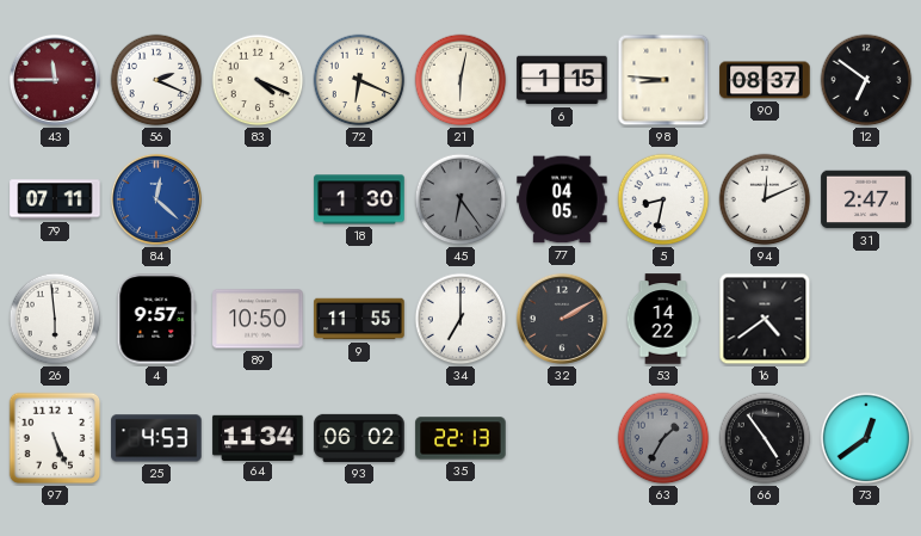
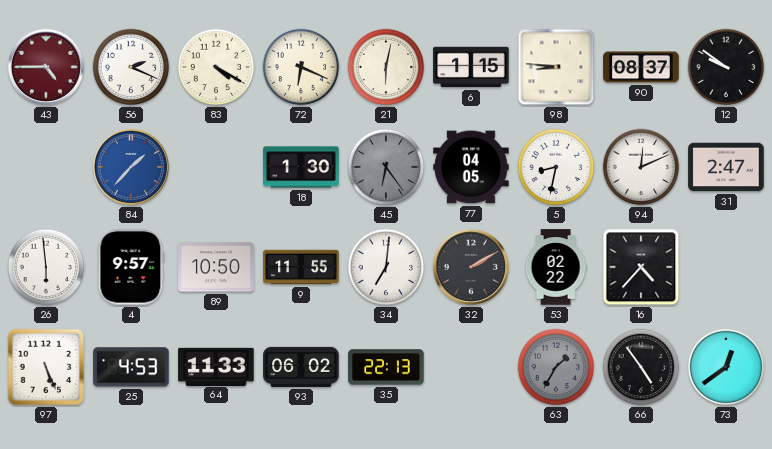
43: 11:45 -> 4:45 (46, 67)
83: 4:19 -> 4:20 (216, 67)
12: 6:51 -> 9:51 (726, 67)
79: 07:11 -> none (55, 199)
84: 12:22 -> 1:37 (131, 167)
34: 7:00 -> 7:01 (386, 267)
53: 14:22 -> 02:22 (556, 267)
16: 4:39 -> 4:37 (641, 267)
64: 11:34 -> 11:33 (216, 366)
